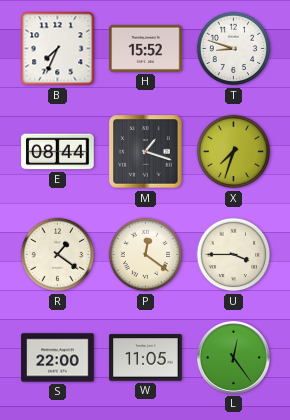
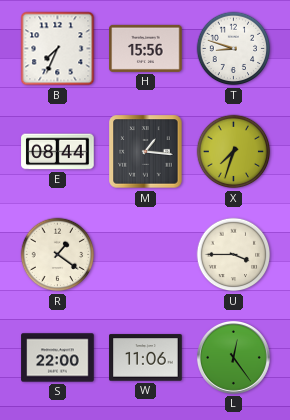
H: 15:52 -> 15:56 (146, 48)
M: 1:18 -> 1:16 (146, 152)
P: 12:21 -> none (146, 255)
W: 11:05 -> 11:06 (146, 358)
